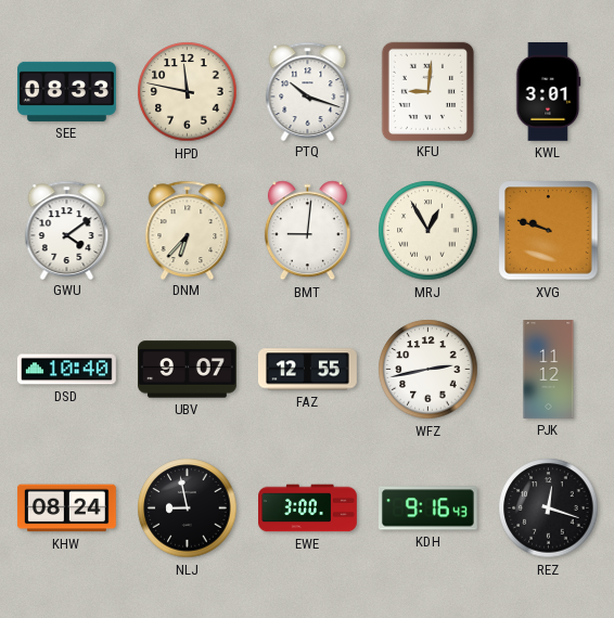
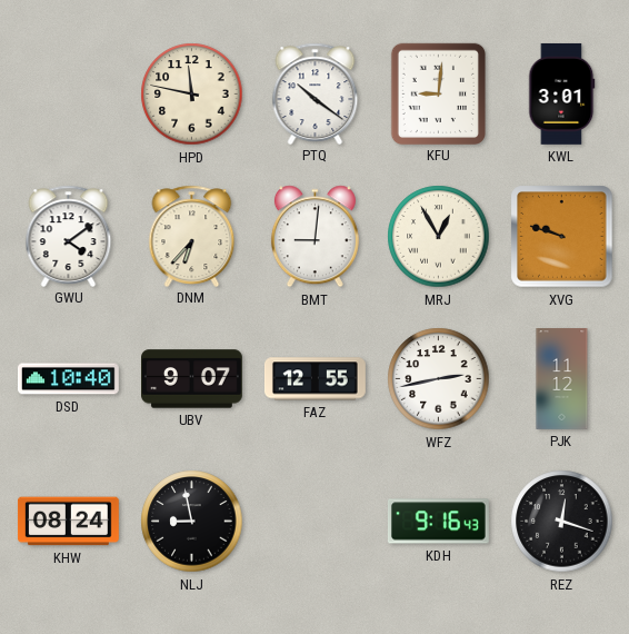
SEE: 08:33 -> none (67, 91)
PTQ: 10:18 -> 10:21 (316, 93)
EWE: 3:00 -> none (308, 508)
